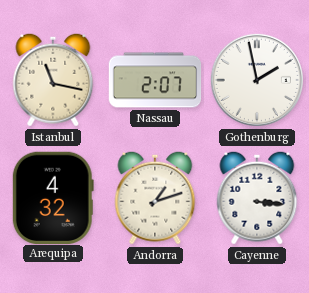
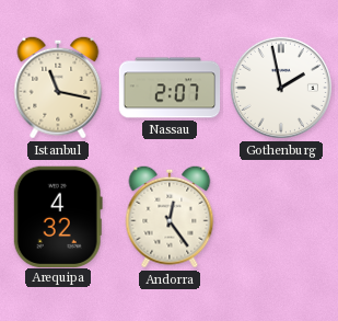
Andorra: 1:12 -> 12:24 (170, 217)
Cayenne: 3:16 -> none (257, 198)
